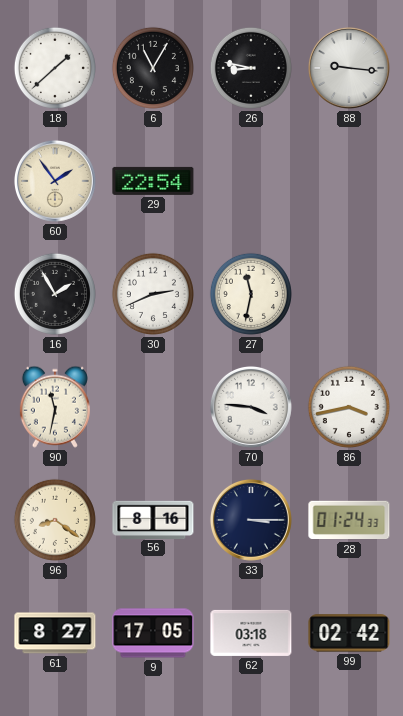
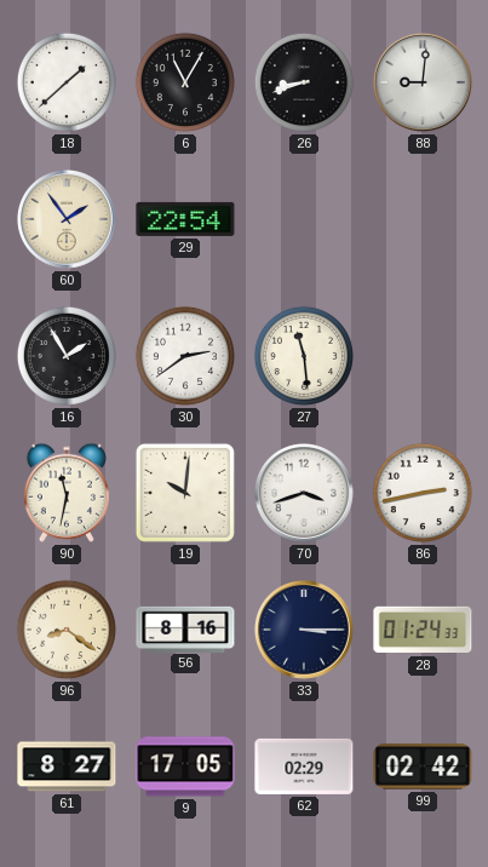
26: 8:47 -> 8:42 (304, 82)
88: 9:16 -> 9:01 (423, 82)
30: 2:41 -> 2:39 (185, 356)
27: 11:32 -> 11:29 (304, 356)
19: none -> 10:01 (185, 493)
70: 3:46 -> 3:42 (304, 493)
86: 3:43 -> 2:43 (423, 493)
62: 03:18 -> 02:29 (304, 766)
